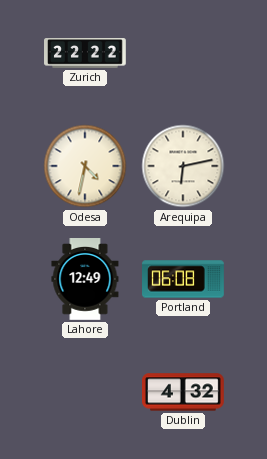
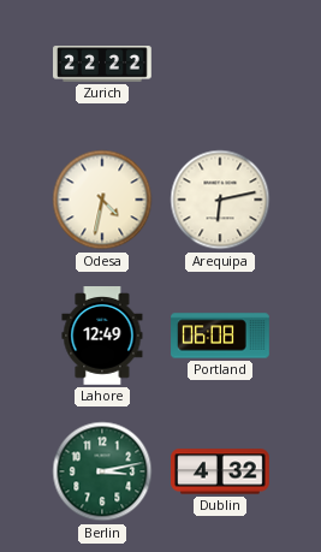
Berlin: none -> 3:13 (102, 471)
